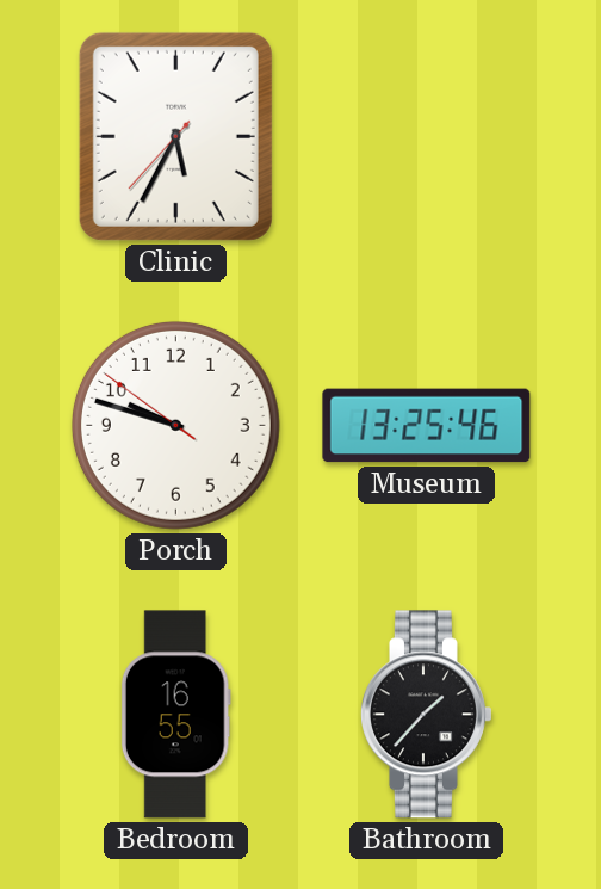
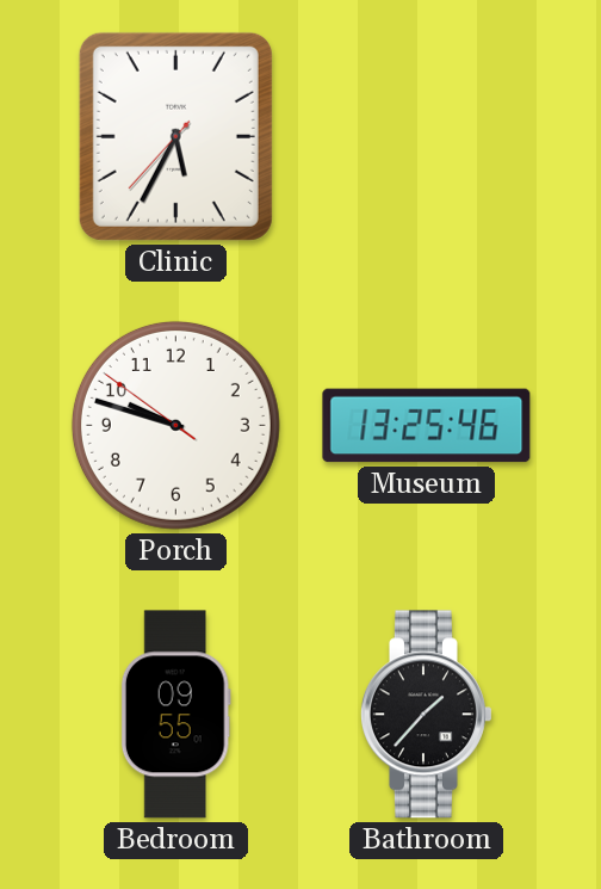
Bedroom: 16:55 -> 09:55 (175, 715)
